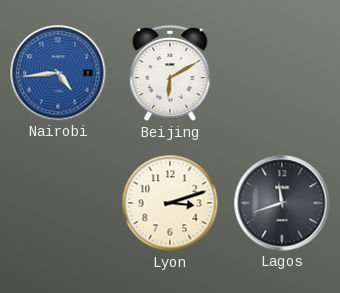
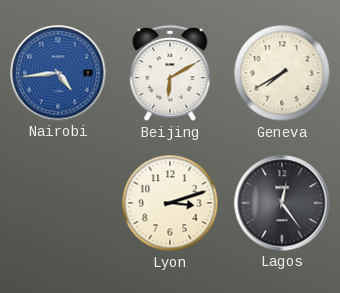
Geneva: none -> 7:40 (282, 73)
Lagos: 11:42 -> 12:24 (282, 203)
